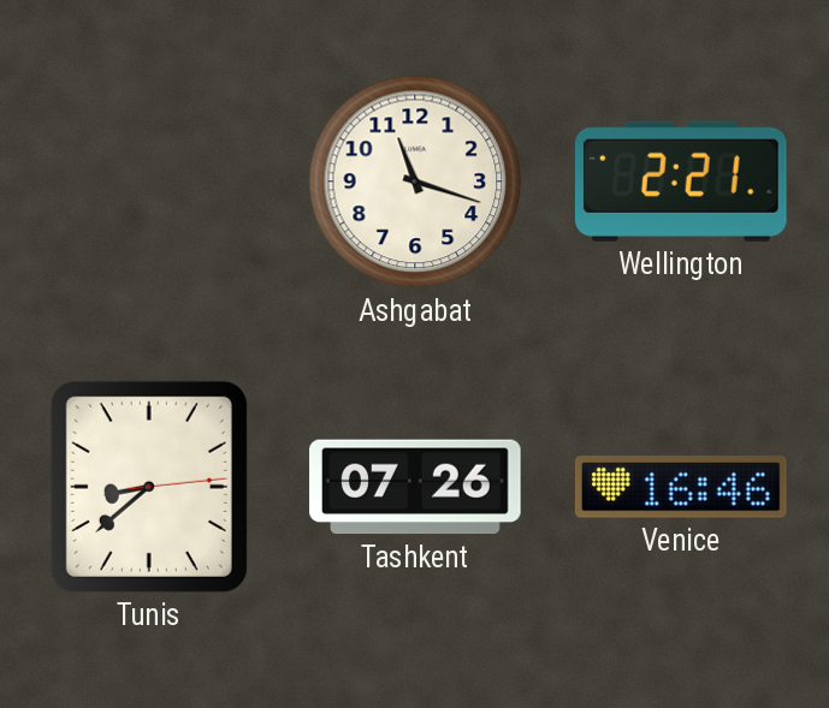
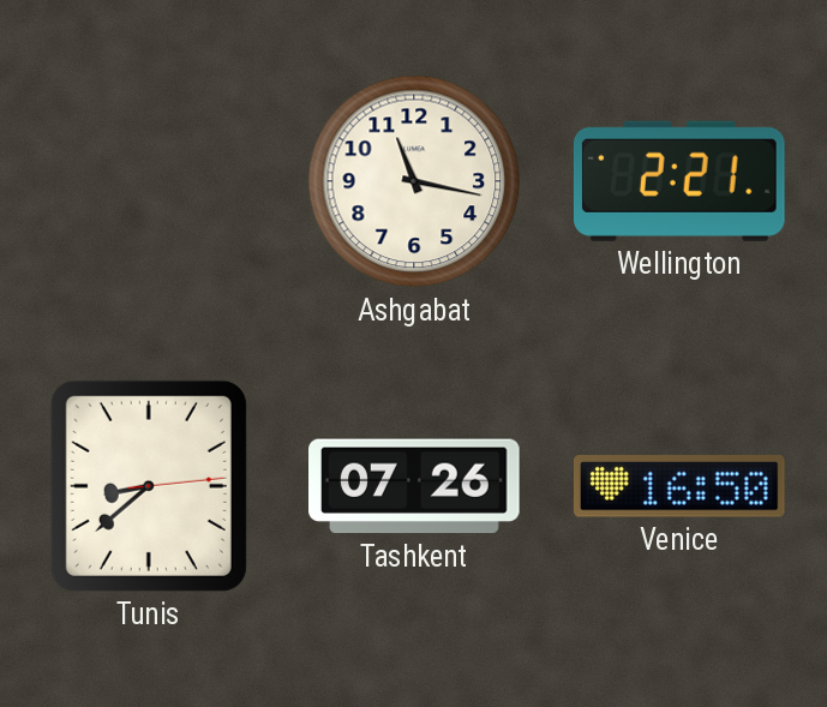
Ashgabat: 11:18 -> 11:17 (414, 181)
Venice: 16:46 -> 16:50 (679, 486)
